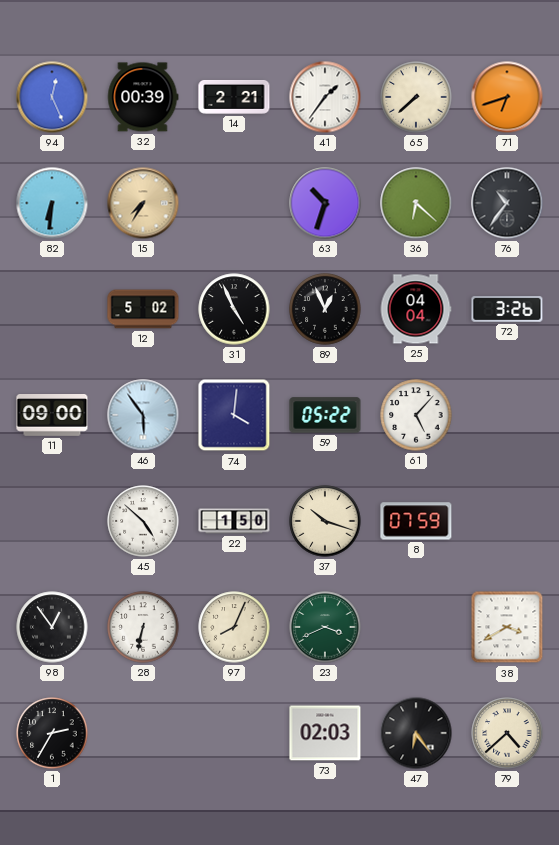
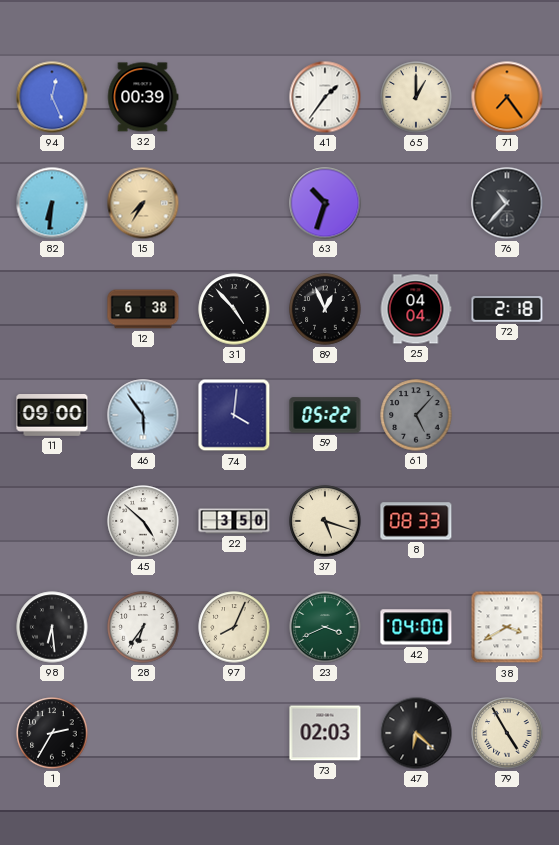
14: 2:21 -> none (234, 97)
65: 7:38 -> 1:00 (416, 97)
71: 6:42 -> 7:24 (507, 97)
36: 6:22 -> none (416, 203)
76: 10:36 -> 10:37 (507, 203)
12: 5:02 -> 6:38 (143, 309)
31: 4:56 -> 4:53 (234, 309)
72: 3:26 -> 2:18 (507, 309)
61 dial: white -> grey (416, 415)
22: 1:50 -> 3:50 (234, 521)
37: 10:18 -> 5:18 (325, 521)
8: 07:59 -> 08:33 (416, 521)
98: 12:54 -> 6:29 (52, 627)
28: 6:32 -> 6:36 (143, 627)
42: none -> 04:00 (416, 627)
47: 6:24 -> 6:22 (416, 733)
79: 4:38 -> 4:55 (507, 733)
